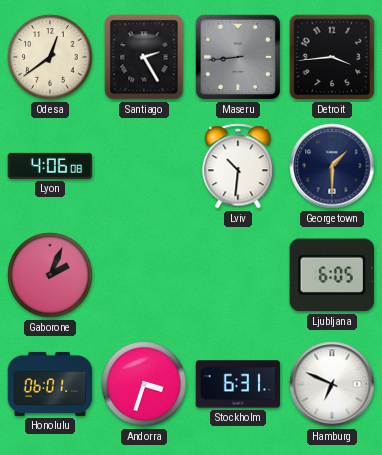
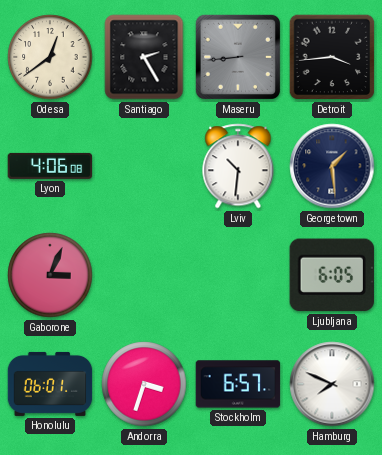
Georgetown: 1:30 -> 1:29 (332, 166)
Gaborone: 2:04 -> 3:04 (50, 275)
Stockholm: 6:31 -> 6:57 (238, 384)
Hamburg: 6:49 -> 7:49 (332, 384)
